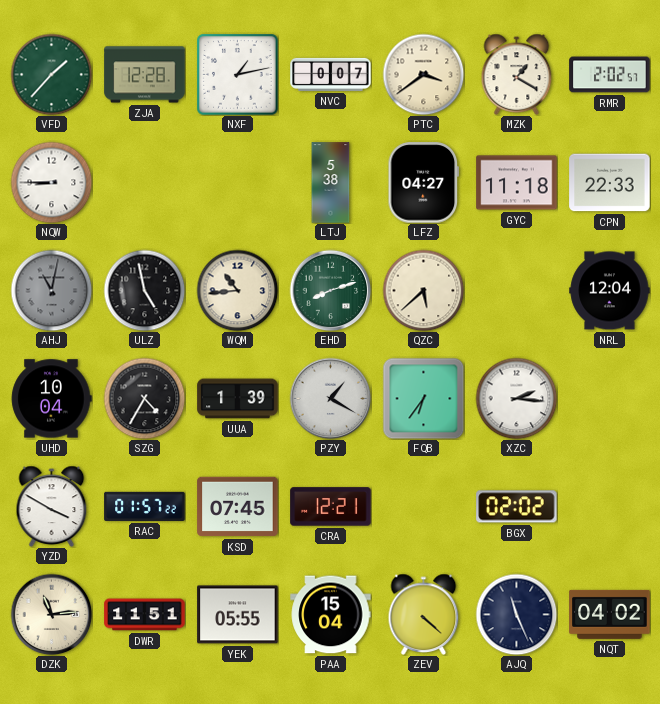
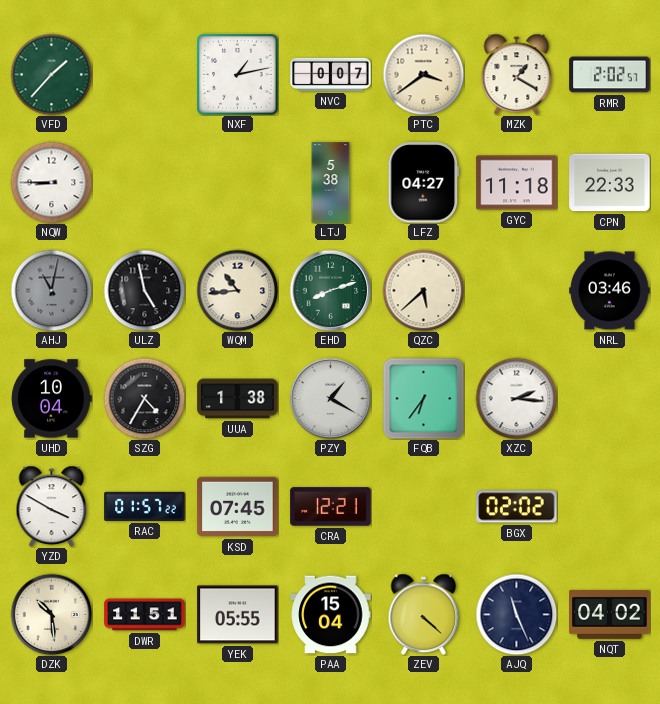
ZJA: 12:28 -> none (145, 75)
NRL: 12:04 -> 03:46 (610, 291)
UUA: 1:39 -> 1:38 (238, 399)
DZK: 11:14 -> 10:29 (51, 614)
